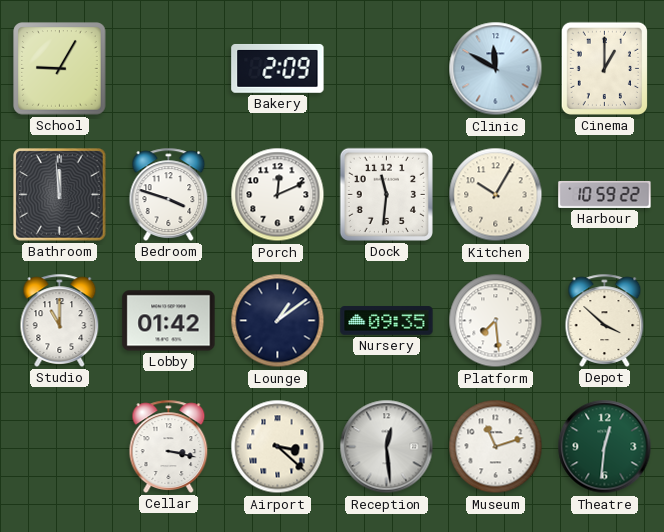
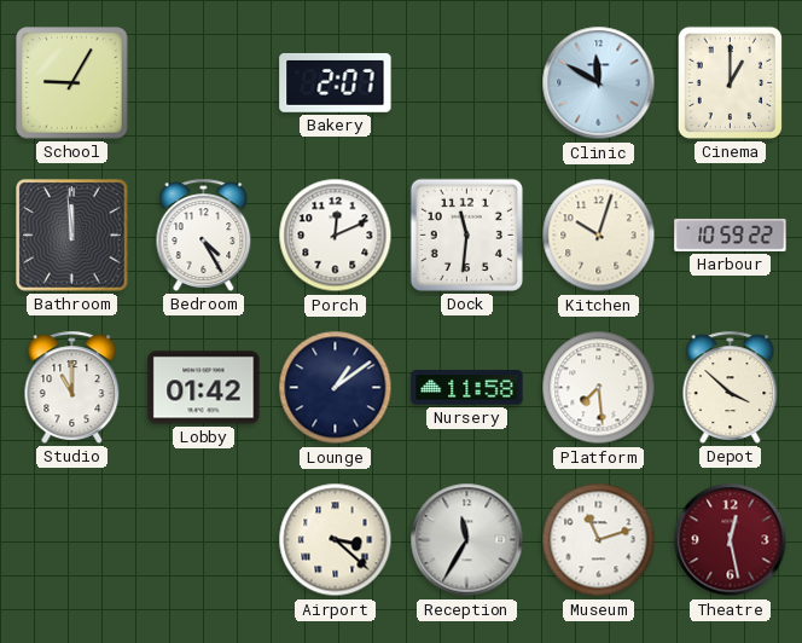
Bakery: 2:09 -> 2:07 (336, 82)
Bedroom: 3:48 -> 4:25 (204, 234)
Kitchen: 10:05 -> 10:03 (599, 236)
Nursery: 09:35 -> 11:58 (467, 388)
Cellar: 3:17 -> none (169, 446)
Reception: 12:29 -> 11:35 (467, 540)
Theatre: 12:31 -> 12:28 (731, 540)
Theatre dial: green -> burgundy (731, 540)
